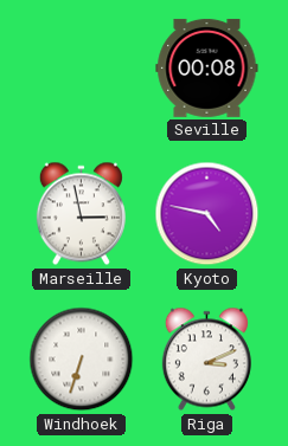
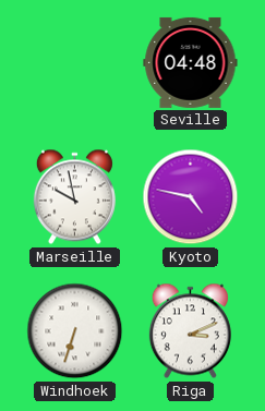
Seville: 00:08 -> 04:48 (191, 62)
Marseille: 2:58 -> 9:58 (74, 197)
